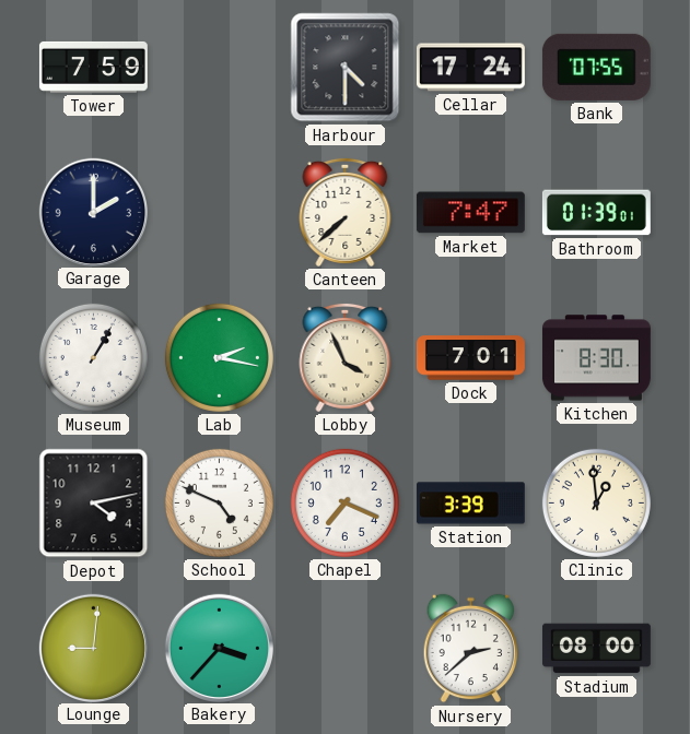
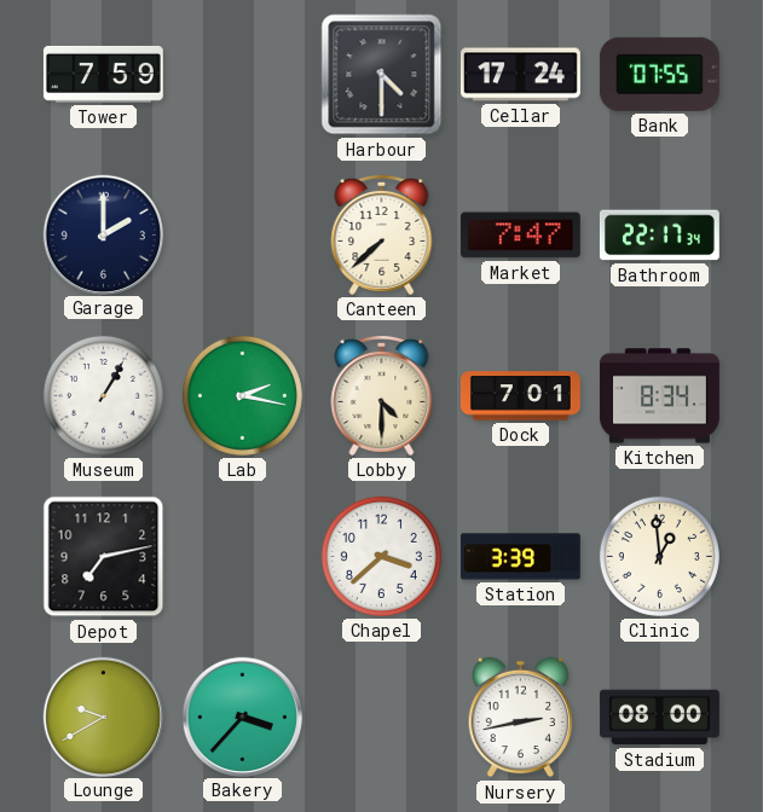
Bathroom: 01:39 -> 22:17 (659, 236)
Lobby: 3:56 -> 4:30 (382, 395)
Kitchen: 8:30 -> 8:34 (659, 396)
Depot: 4:13 -> 7:13 (104, 557)
School: 4:49 -> none (219, 502)
Chapel: 7:19 -> 3:38 (381, 556)
Lounge: 9:01 -> 9:40 (103, 717)
Nursery: 2:38 -> 2:43 (521, 718)
